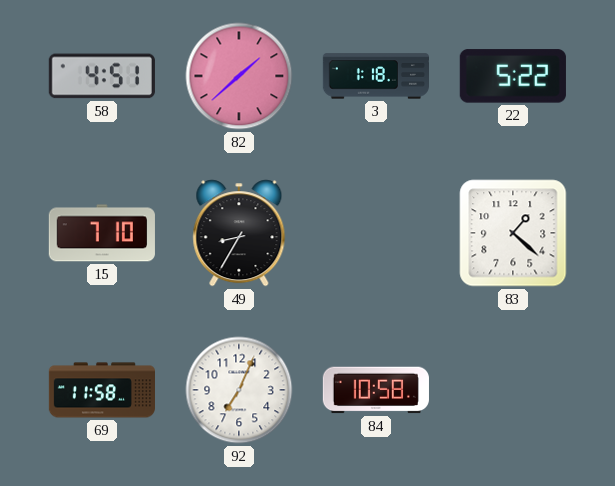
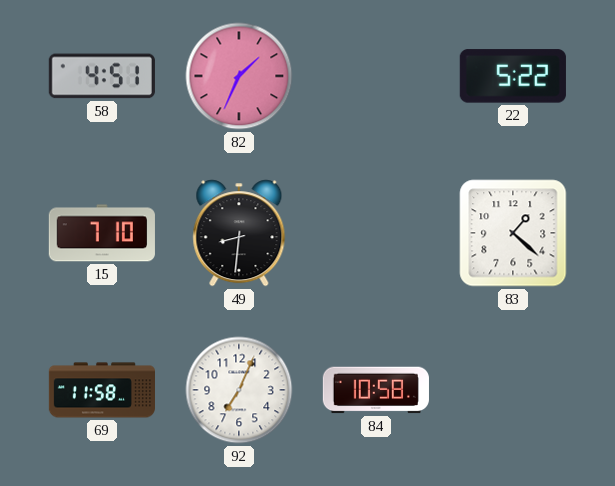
82: 1:38 -> 1:34 (239, 76)
3: 1:18 -> none (375, 76)
49: 8:35 -> 8:31 (239, 233)
